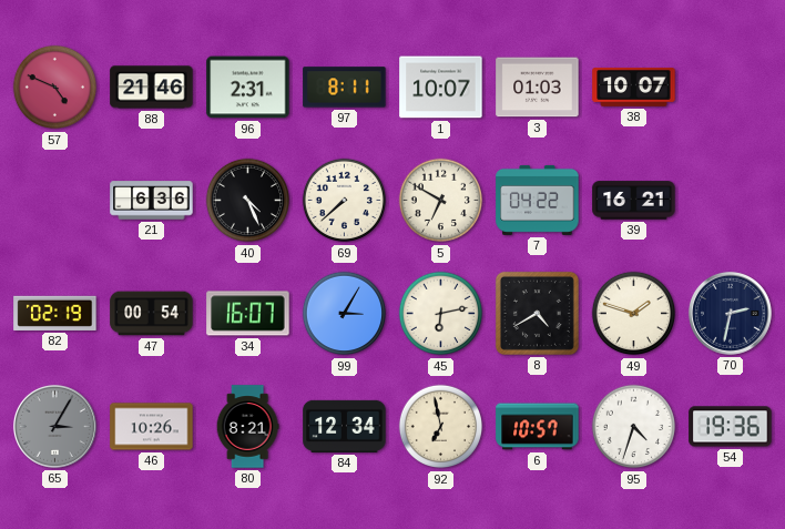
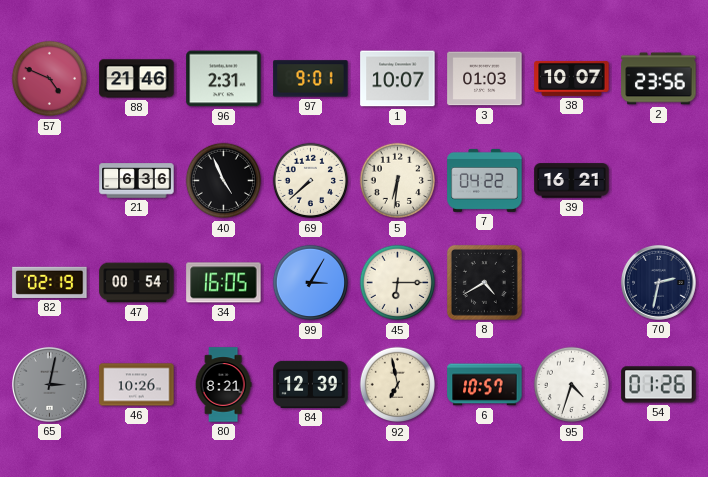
97: 8:11 -> 9:01 (311, 79)
2: none -> 23:56 (659, 79)
40: 4:26 -> 4:56 (224, 181)
5: 6:50 -> 6:31 (398, 181)
34: 16:07 -> 16:05 (224, 283)
45: 6:13 -> 6:15 (398, 283)
49: 1:48 -> none (634, 314)
65: 3:05 -> 3:02 (49, 384)
84: 12:34 -> 12:39 (311, 384)
54: 19:36 -> 01:26 (659, 385)
